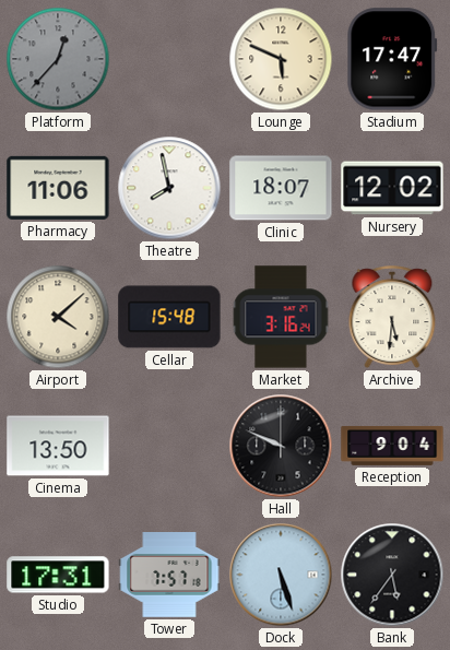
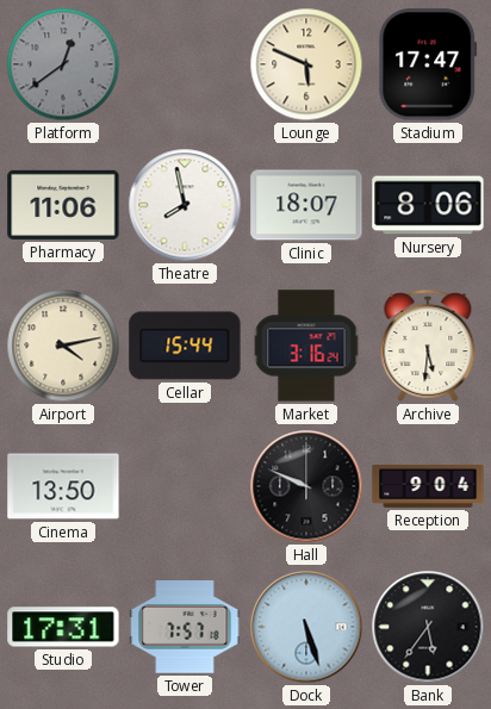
Platform: 12:37 -> 12:39 (63, 64)
Nursery: 12:02 -> 8:06 (428, 205)
Airport: 4:08 -> 4:13 (63, 346)
Cellar: 15:48 -> 15:44 (185, 346)
